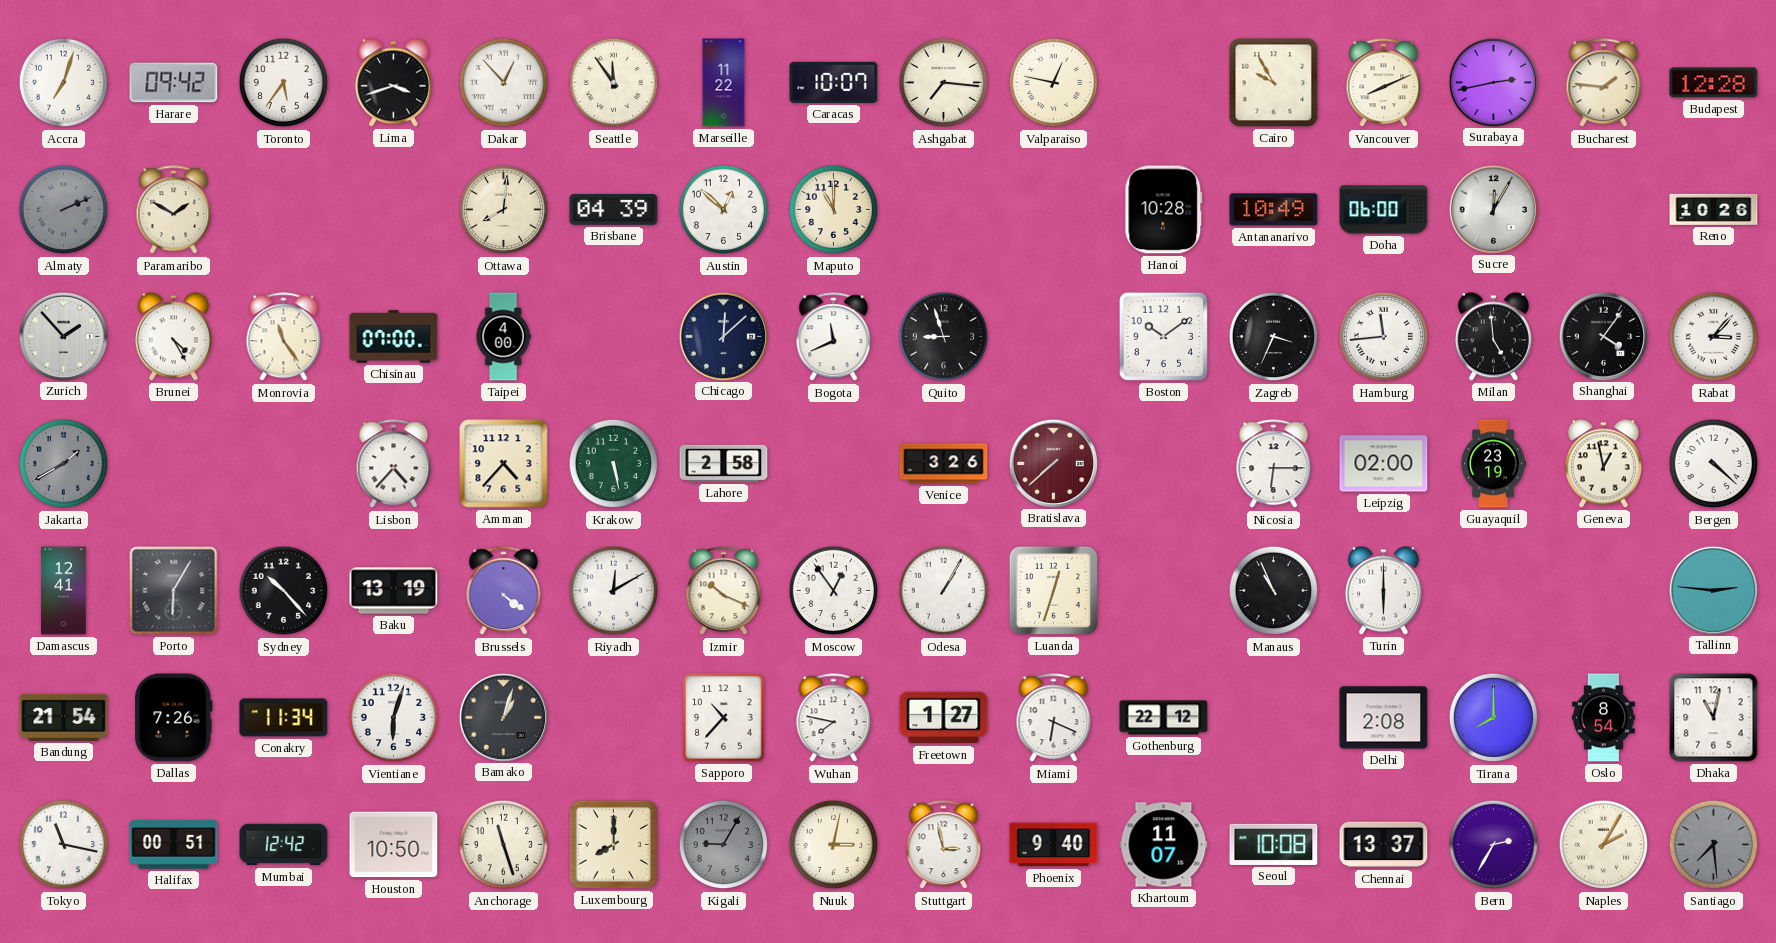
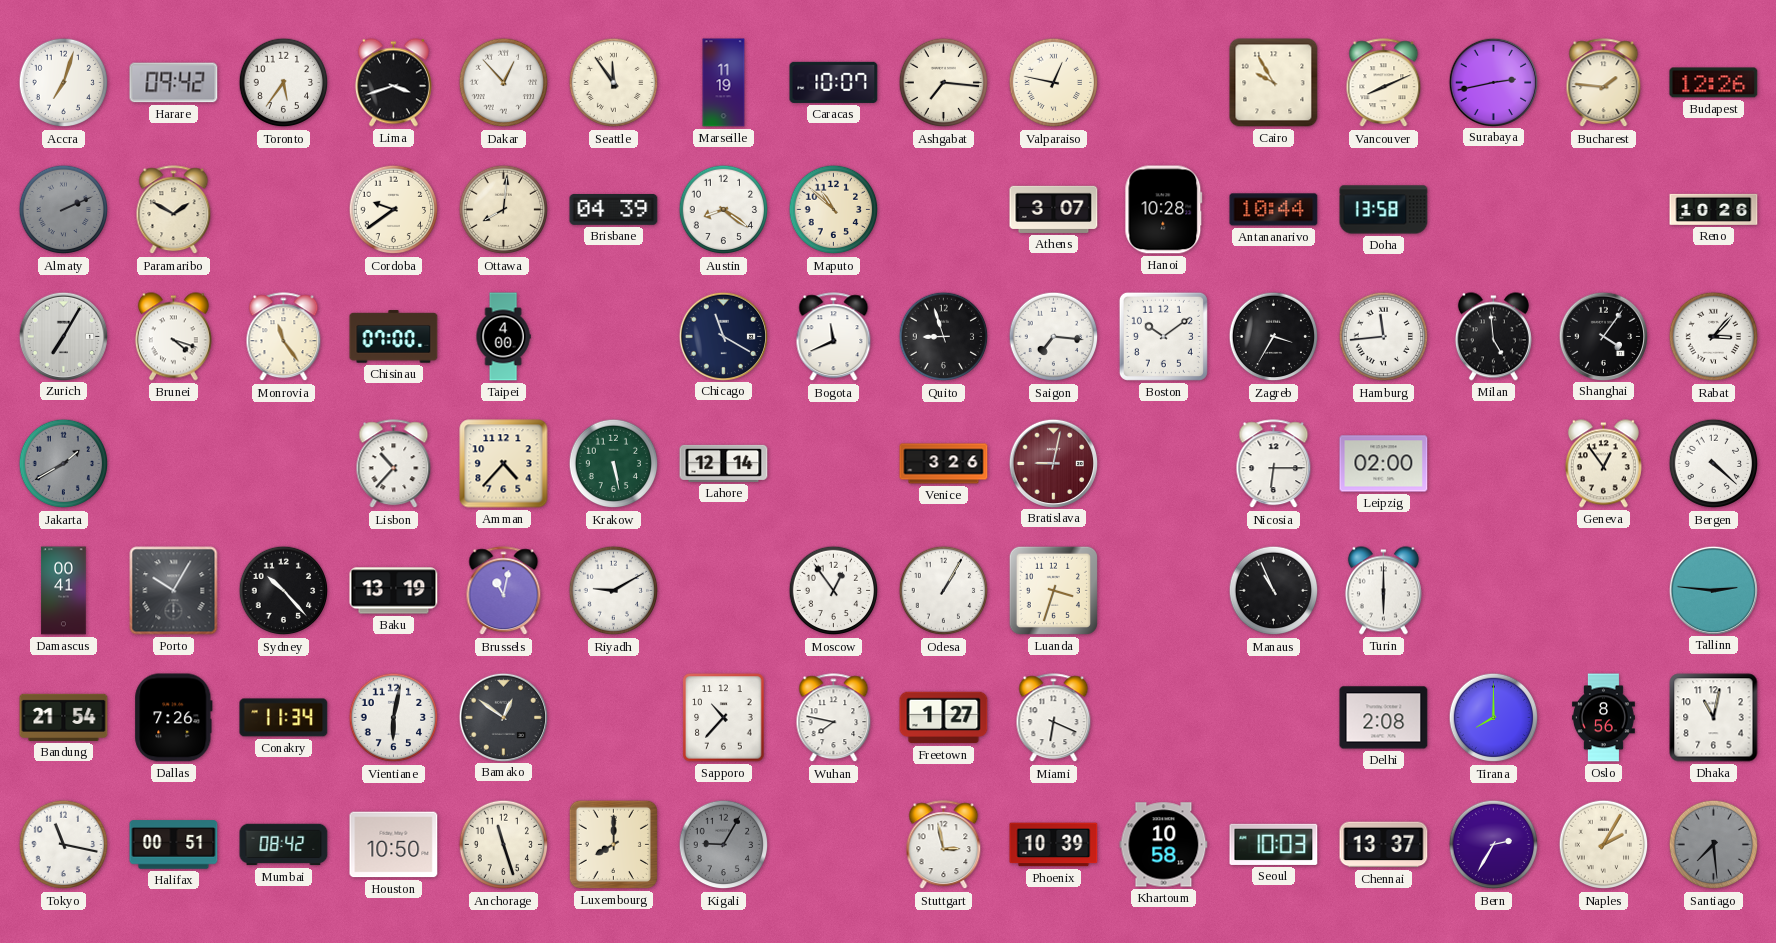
Marseille: 11:22 -> 11:19 (724, 83)
Budapest: 12:28 -> 12:26 (1714, 83)
Cordoba: none -> 9:39 (394, 210)
Austin: 12:52 -> 8:21 (724, 210)
Maputo: 11:00 -> 10:52 (834, 210)
Athens: none -> 3:07 (1054, 209)
Antananarivo: 10:49 -> 10:44 (1274, 210)
Doha: 06:00 -> 13:58 (1384, 210)
Sucre: 12:05 -> none (1493, 209)
Zurich: 1:53 -> 7:05 (63, 336)
Brunei: 4:25 -> 4:18 (173, 337)
Chicago: 12:08 -> 11:20 (723, 336)
Saigon: none -> 7:16 (1054, 337)
Zagreb: 3:34 -> 3:35 (1274, 337)
Lisbon: 4:37 -> 10:37 (394, 464)
Lahore: 2:58 -> 12:14 (724, 463)
Bratislava: 7:38 -> 9:02 (1053, 463)
Guayaquil: 23:19 -> none (1493, 464)
Geneva: 12:58 -> 12:54 (1603, 464)
Damascus: 12:41 -> 00:41 (64, 591)
Porto: 6:05 -> 10:05 (174, 591)
Brussels: 4:21 -> 11:02 (504, 591)
Riyadh: 12:10 -> 9:10 (614, 591)
Izmir: 10:19 -> none (724, 591)
Luanda: 12:33 -> 3:33 (1053, 590)
Vientiane: 6:03 -> 6:02 (394, 718)
Bamako: 1:03 -> 12:51 (503, 717)
Gothenburg: 22:12 -> none (1164, 718)
Oslo: 8:54 -> 8:56 (1603, 718)
Mumbai: 12:42 -> 08:42 (284, 845)
Nuuk: 3:02 -> none (834, 845)
Phoenix: 9:40 -> 10:39 (1054, 845)
Khartoum: 11:07 -> 10:58 (1164, 845)
Seoul: 10:08 -> 10:03 (1274, 844)
